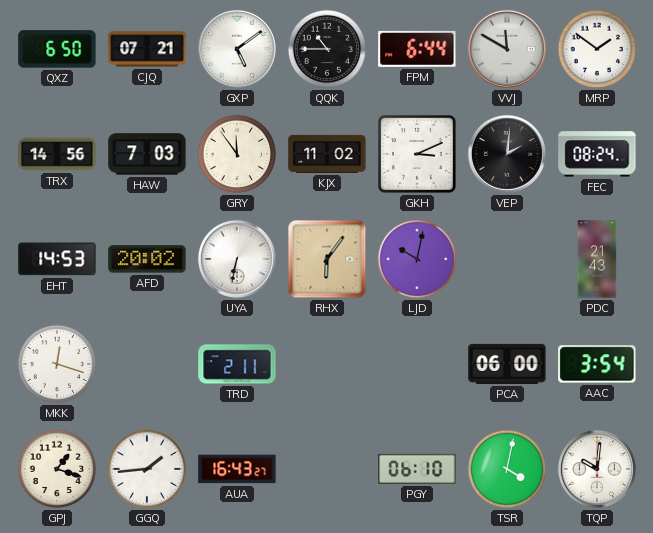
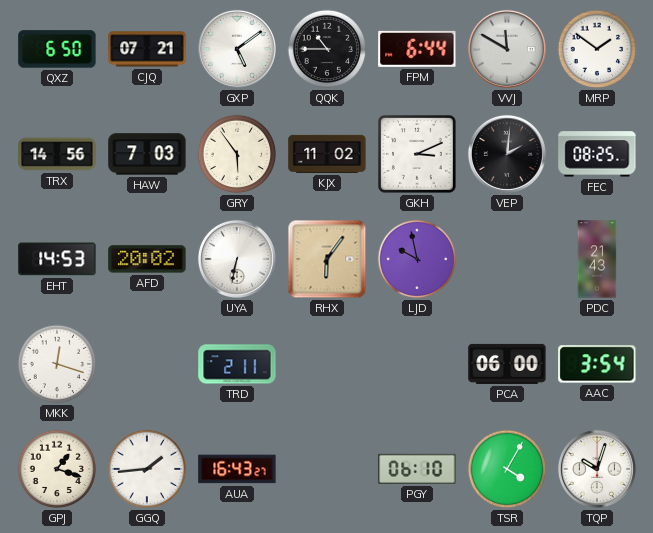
GRY: 11:54 -> 5:54 (237, 154)
FEC: 08:24 -> 08:25 (597, 154)
LJD: 10:02 -> 9:58 (417, 259)
TSR: 4:02 -> 4:05 (507, 469)
TQP: 10:01 -> 10:03 (597, 469)
